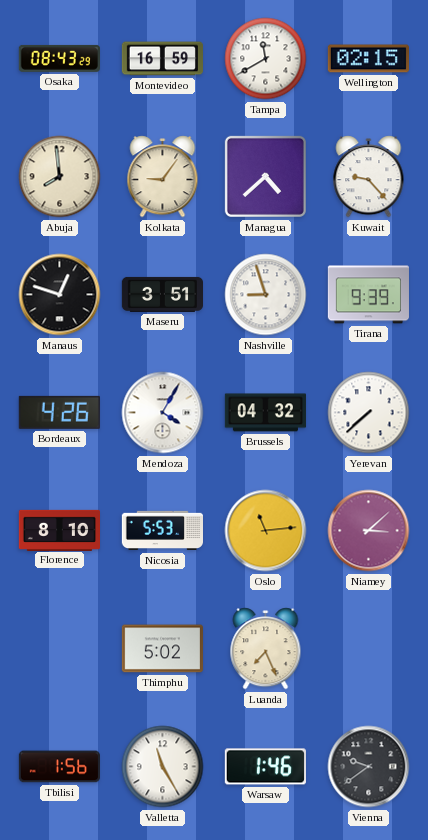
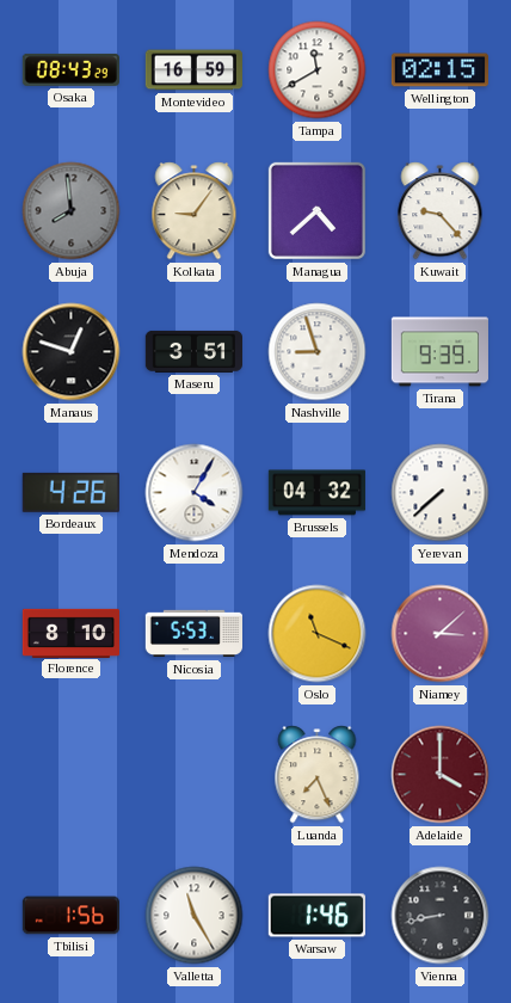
Abuja dial: cream -> grey (72, 211)
Oslo: 11:14 -> 11:19 (318, 634)
Thimphu: 5:02 -> none (162, 649)
Adelaide: none -> 4:00 (441, 775)
Vienna: 9:39 -> 8:43 (441, 916)
